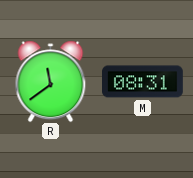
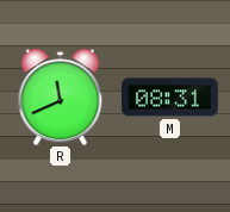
R: 11:39 -> 11:41 (61, 96)
